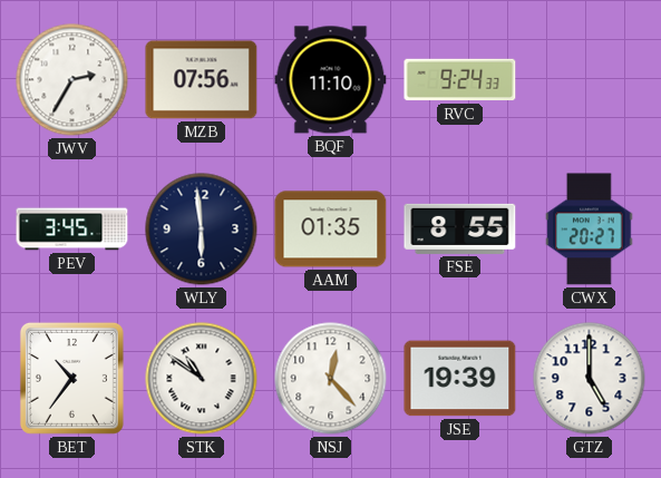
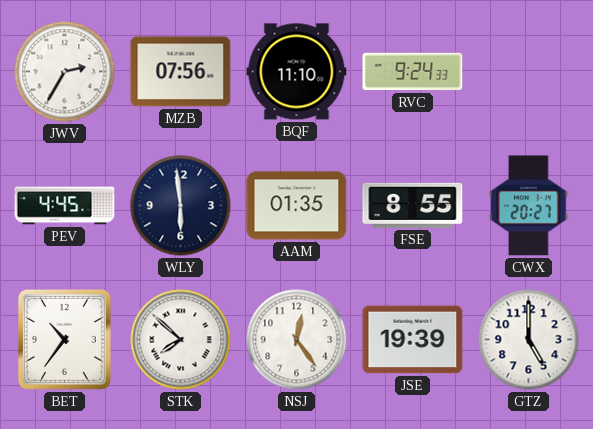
PEV: 3:45 -> 4:45 (65, 206)
STK: 10:51 -> 7:52 (181, 340)
NSJ: 12:23 -> 12:24 (297, 340)
